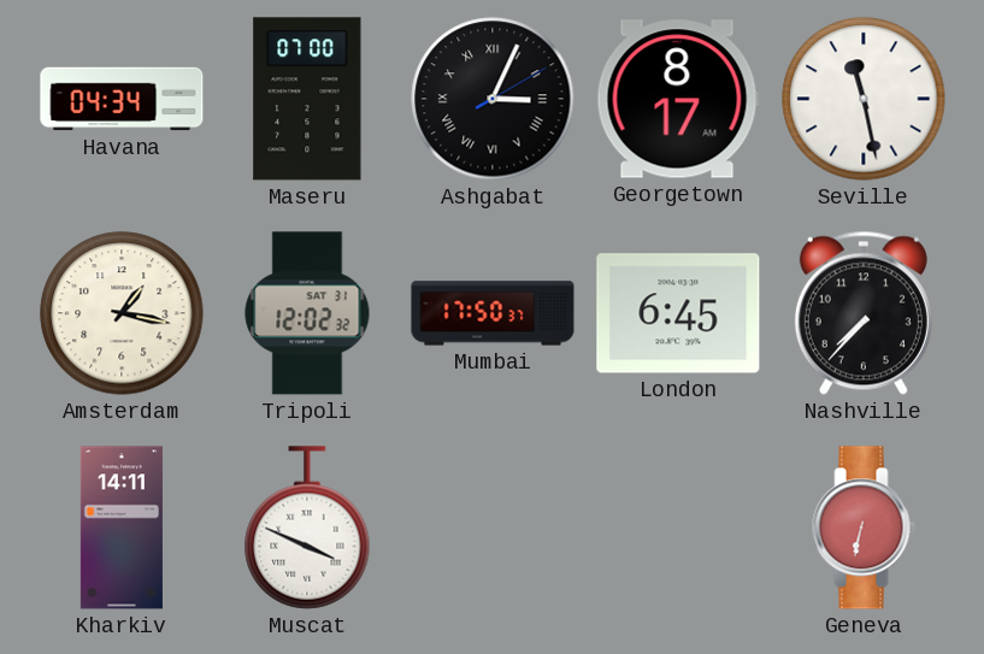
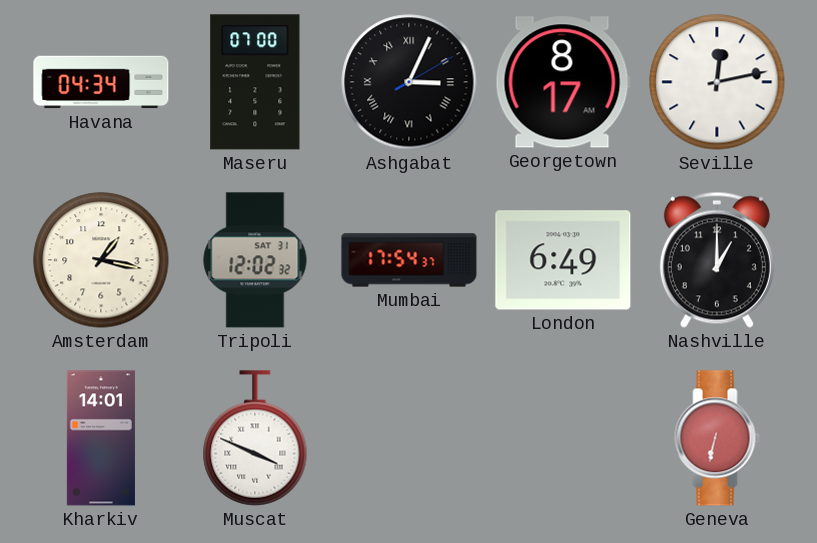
Seville: 11:28 -> 12:13 (717, 82)
Mumbai: 17:50 -> 17:54 (409, 260)
London: 6:45 -> 6:49 (563, 260)
Nashville: 7:37 -> 1:00 (717, 260)
Kharkiv: 14:11 -> 14:01 (101, 438)
